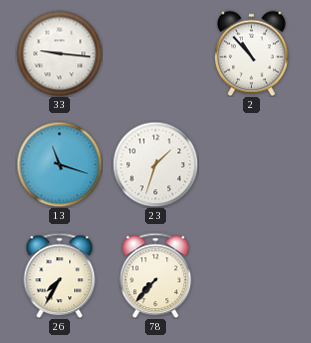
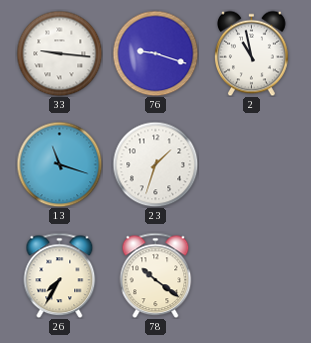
76: none -> 9:18 (155, 53)
2: 10:53 -> 10:58 (252, 53)
78: 7:37 -> 10:21 (156, 275)
